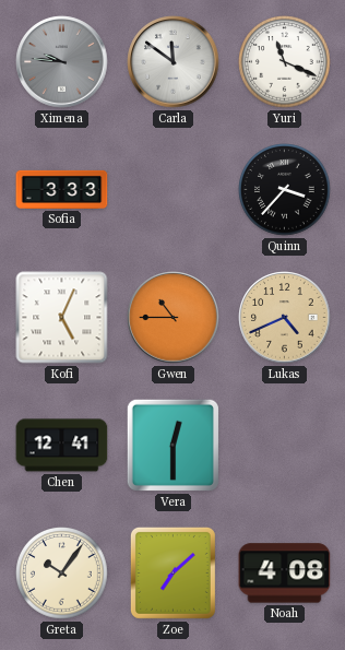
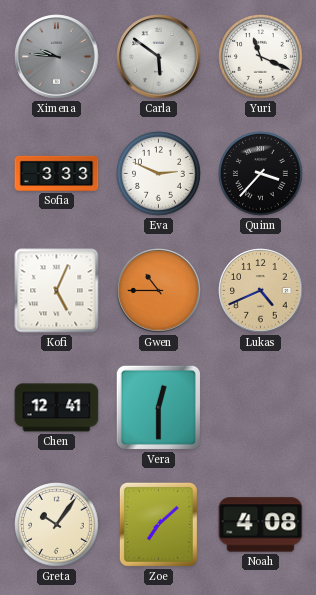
Carla: 11:51 -> 5:51 (159, 57)
Eva: none -> 2:49 (159, 174)
